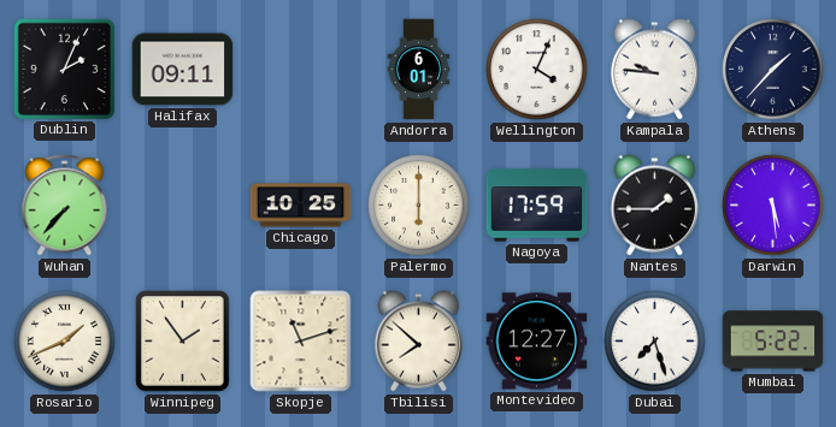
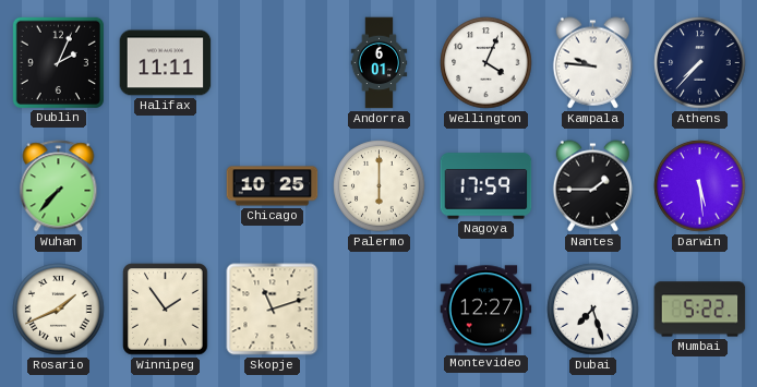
Halifax: 09:11 -> 11:11 (166, 63)
Athens: 1:37 -> 7:37 (700, 63)
Tbilisi: 7:52 -> none (418, 342)
